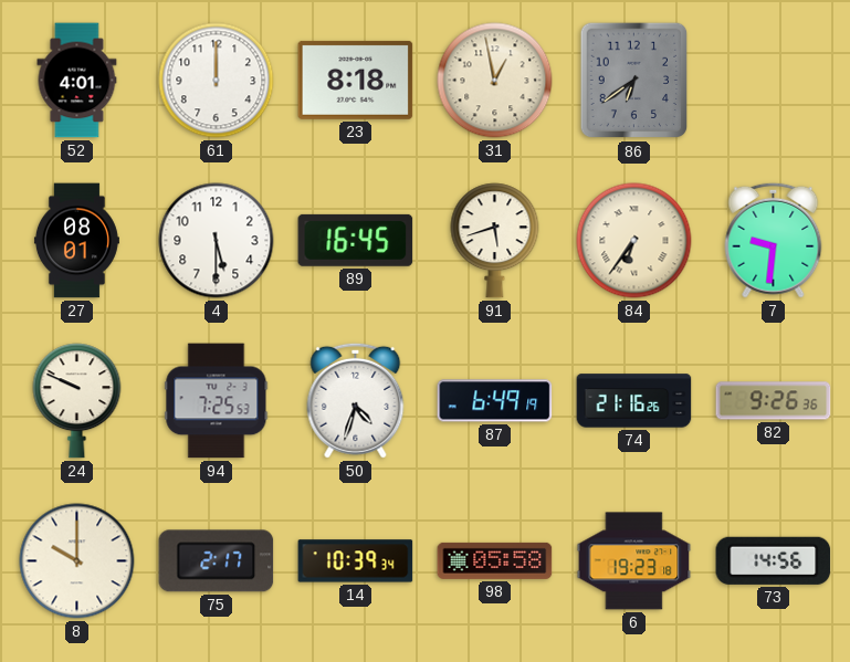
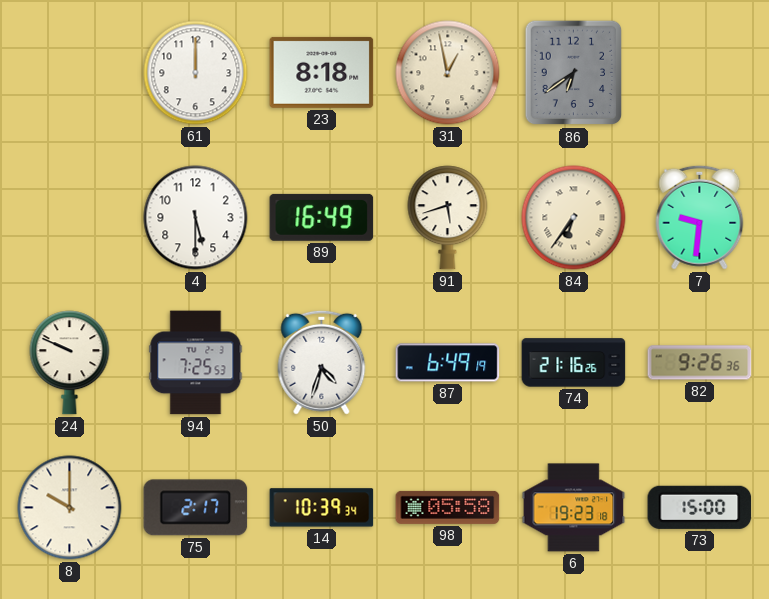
52: 4:01 -> none (77, 81)
27: 08:01 -> none (76, 241)
89: 16:45 -> 16:49 (322, 217)
73: 14:56 -> 15:00 (700, 507)
